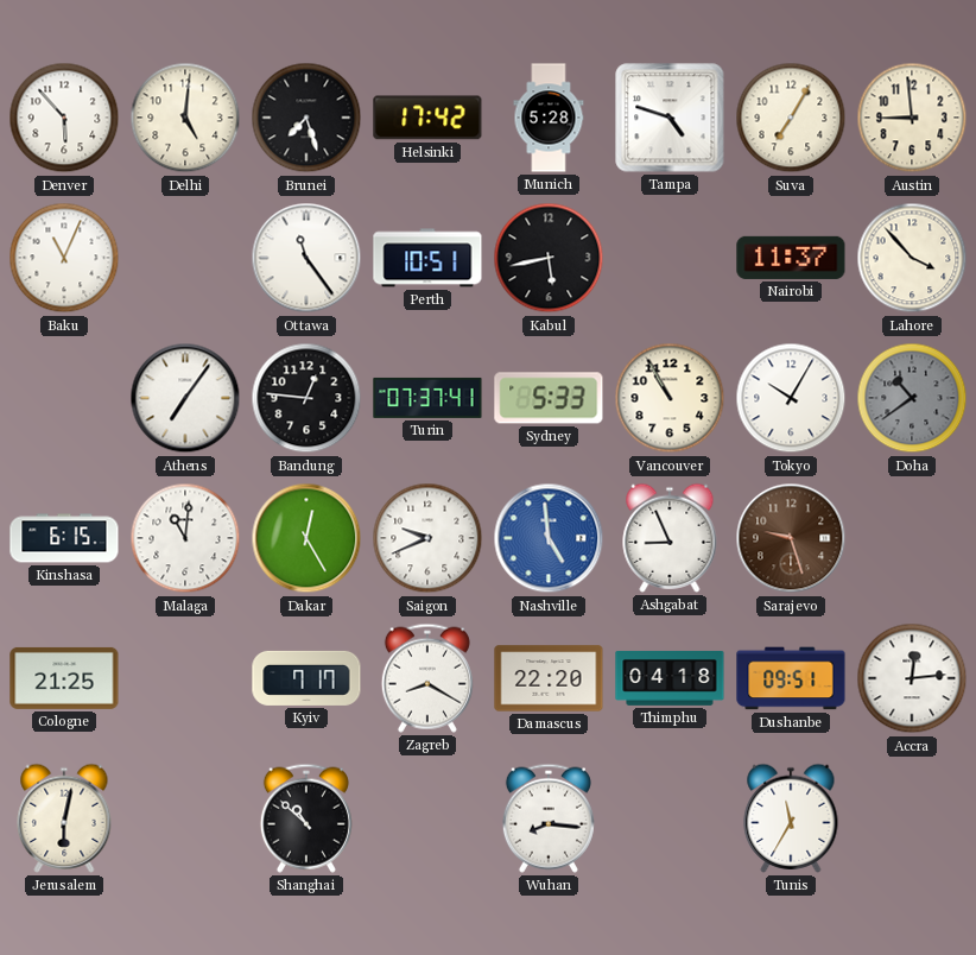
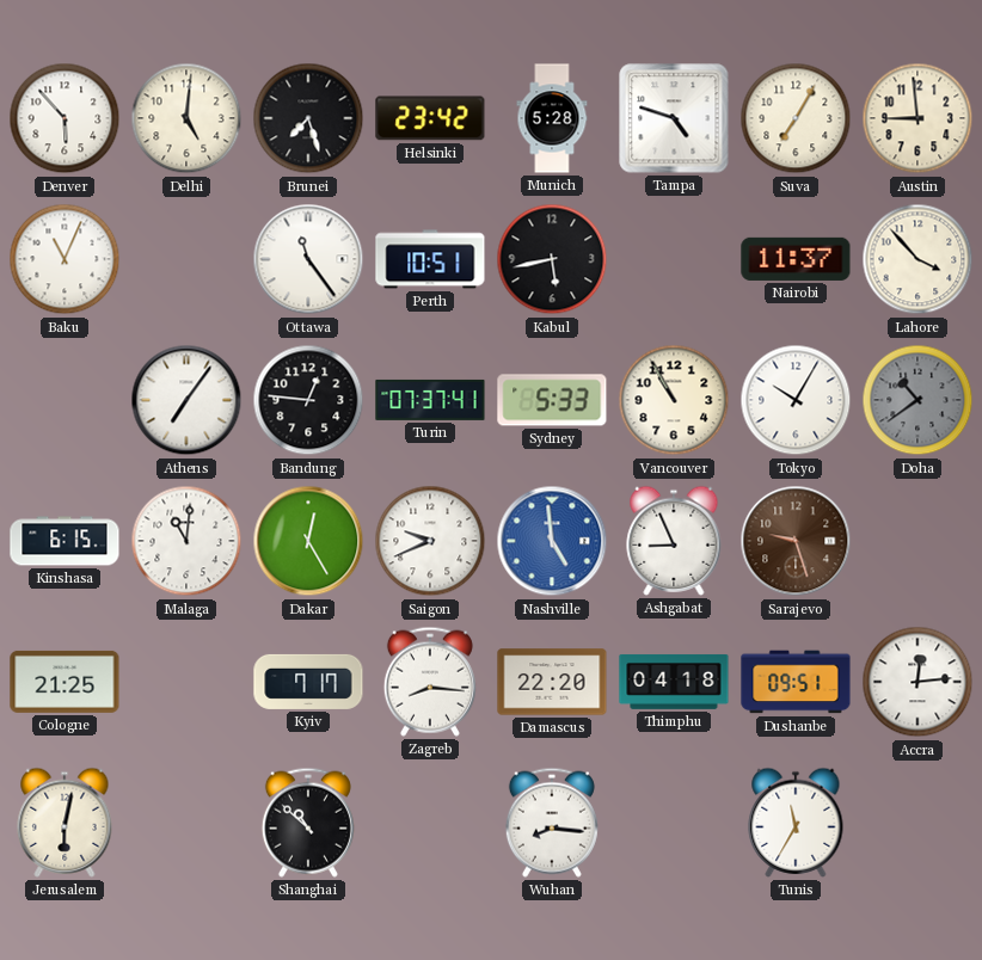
Helsinki: 17:42 -> 23:42 (430, 118)
Zagreb: 8:20 -> 8:16 (430, 682)
